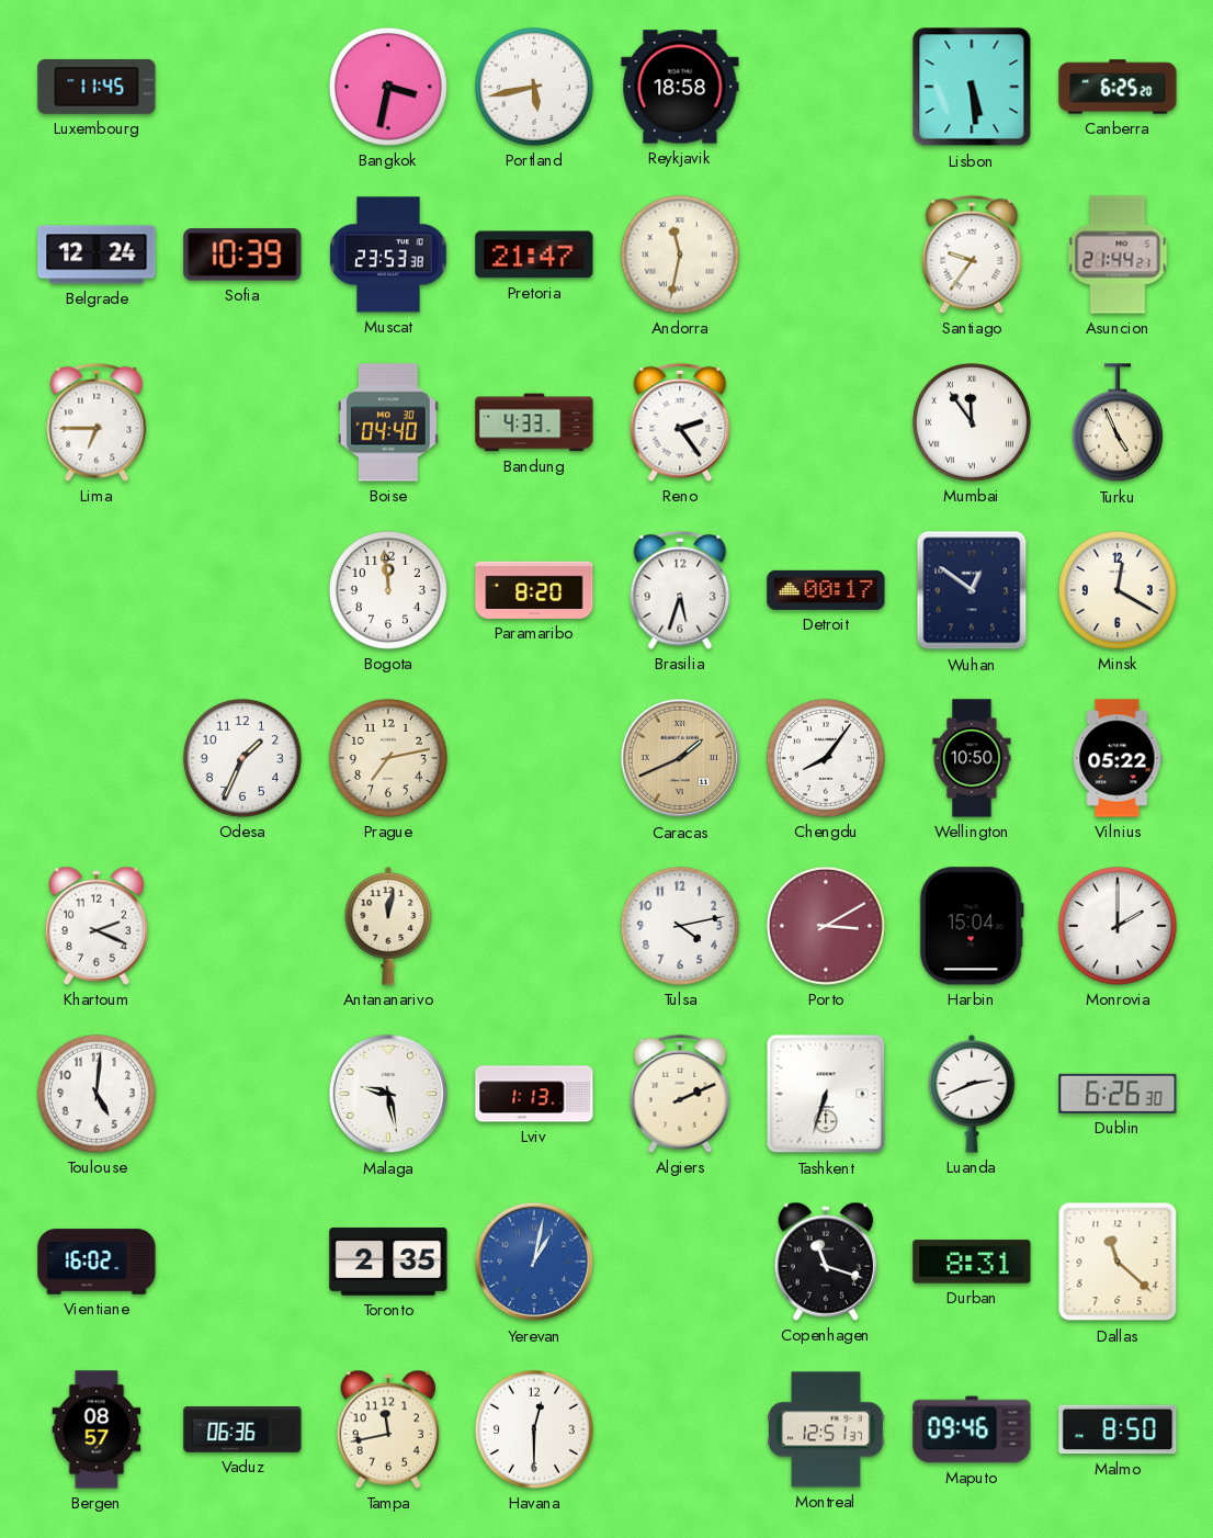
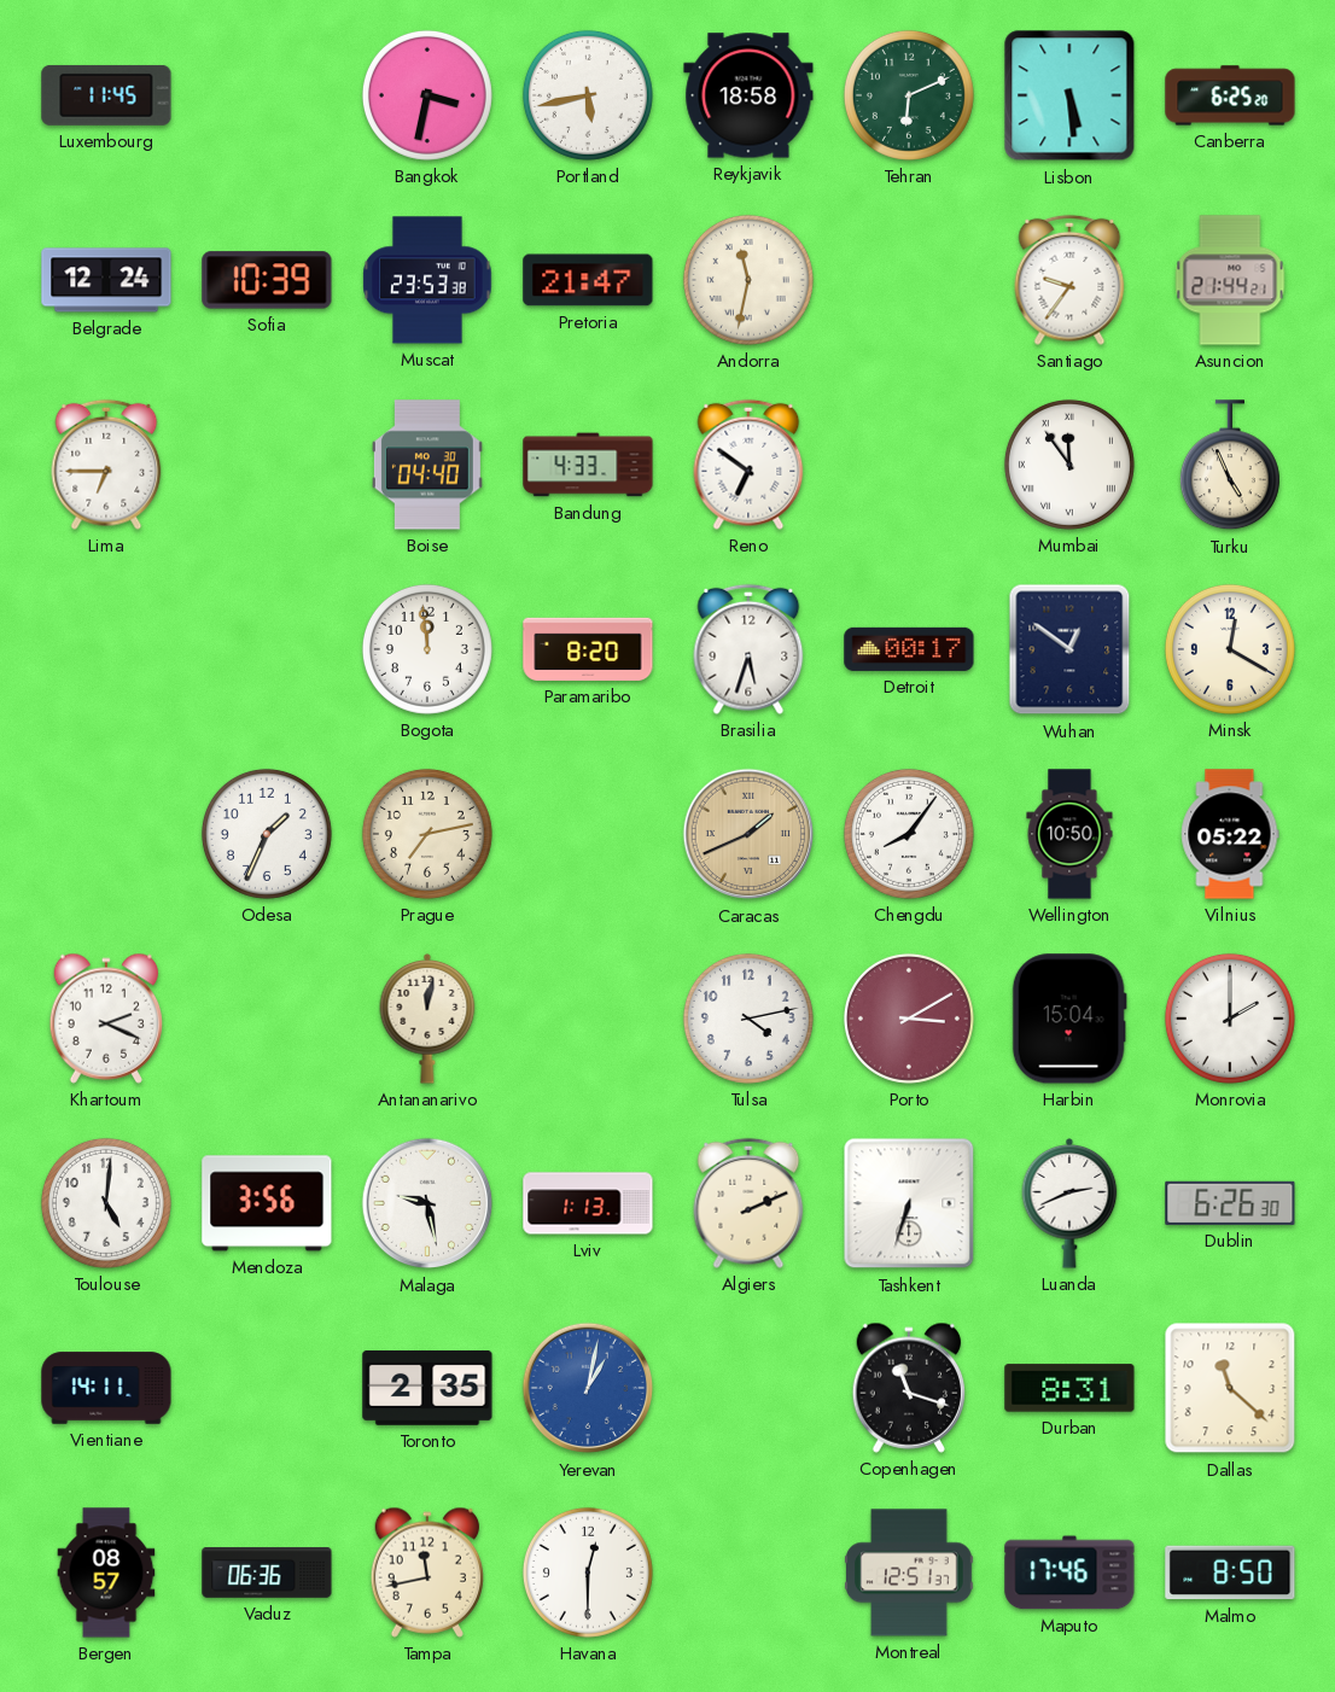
Tehran: none -> 6:11 (909, 95)
Reno: 2:24 -> 6:51 (748, 465)
Mendoza: none -> 3:56 (267, 1203)
Vientiane: 16:02 -> 14:11 (106, 1388)
Maputo: 09:46 -> 17:46 (1069, 1573)
